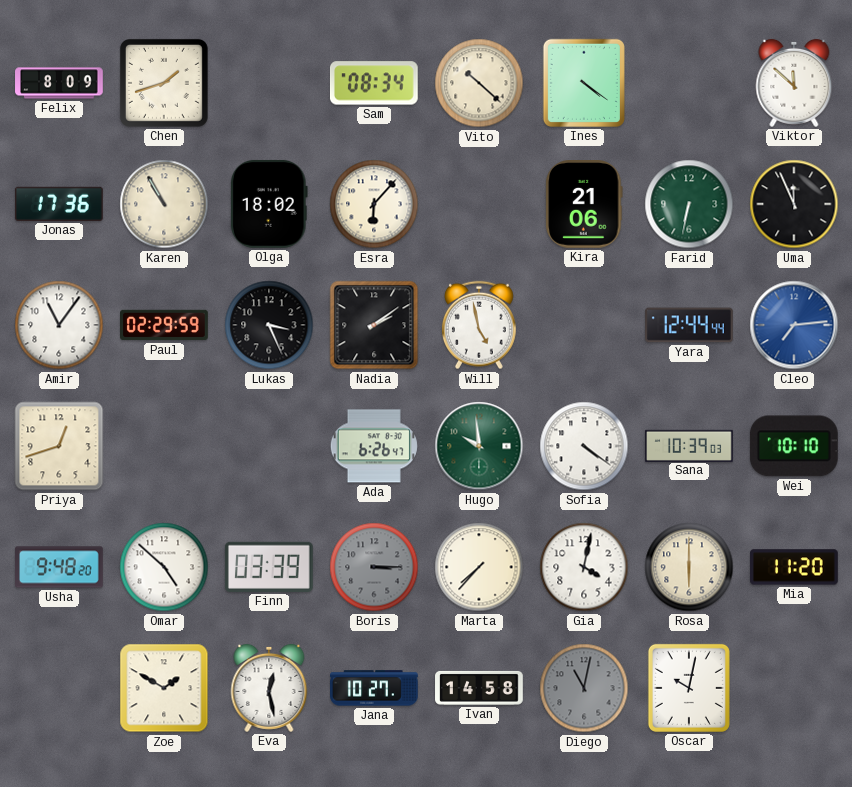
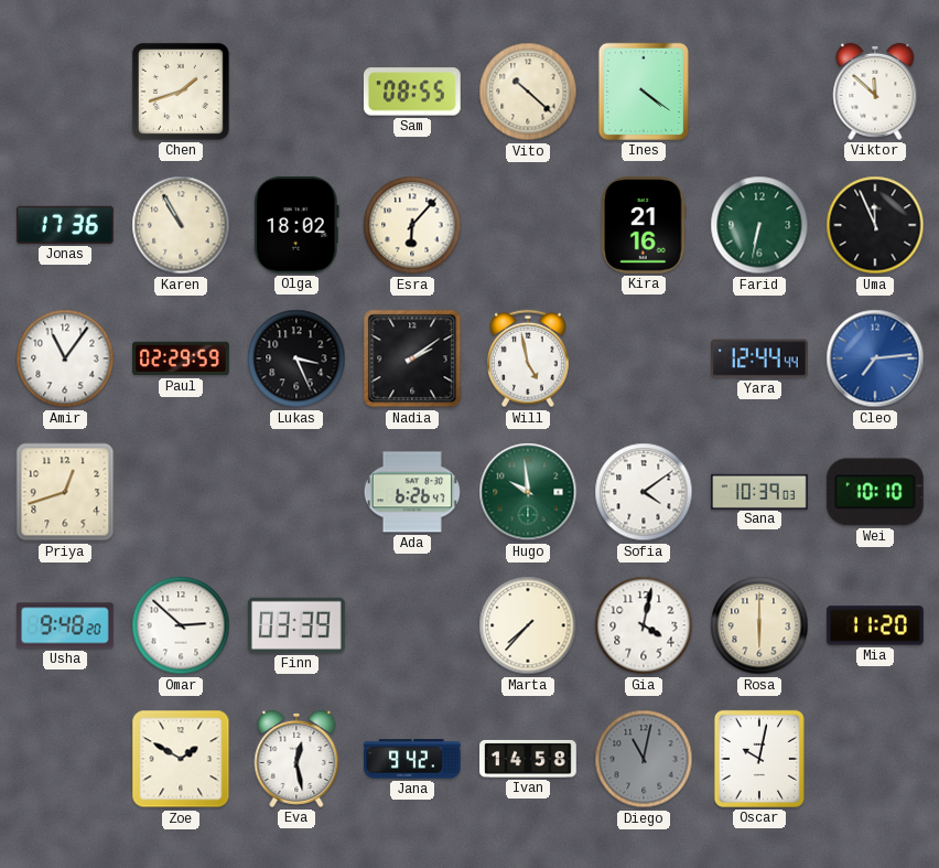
Felix: 8:09 -> none (59, 83)
Sam: 08:34 -> 08:55 (412, 92)
Kira: 21:06 -> 21:16 (644, 226)
Sofia: 4:21 -> 4:09 (644, 492)
Omar: 4:52 -> 2:52 (181, 625)
Boris: 3:15 -> none (374, 567)
Jana: 10:27 -> 9:42 (413, 759)
